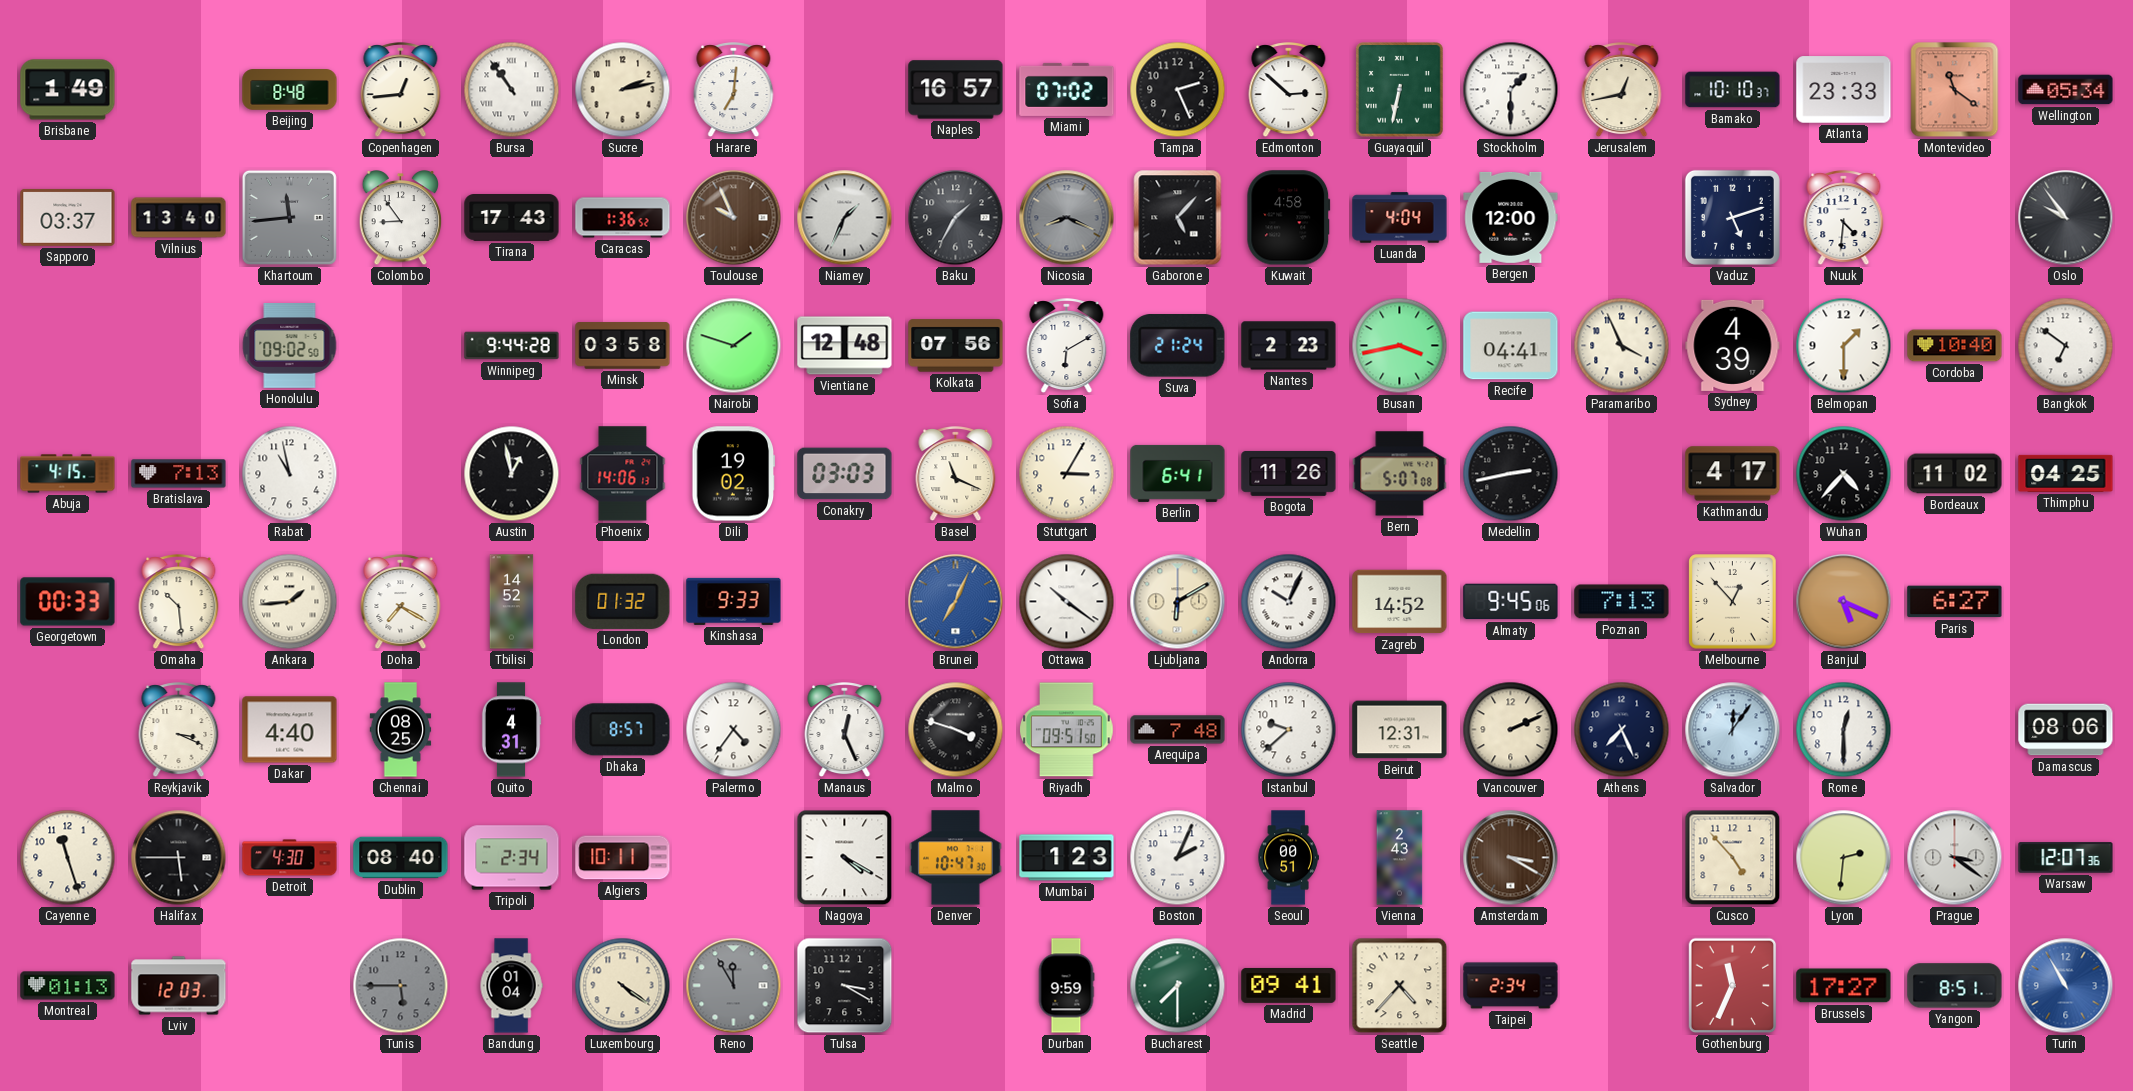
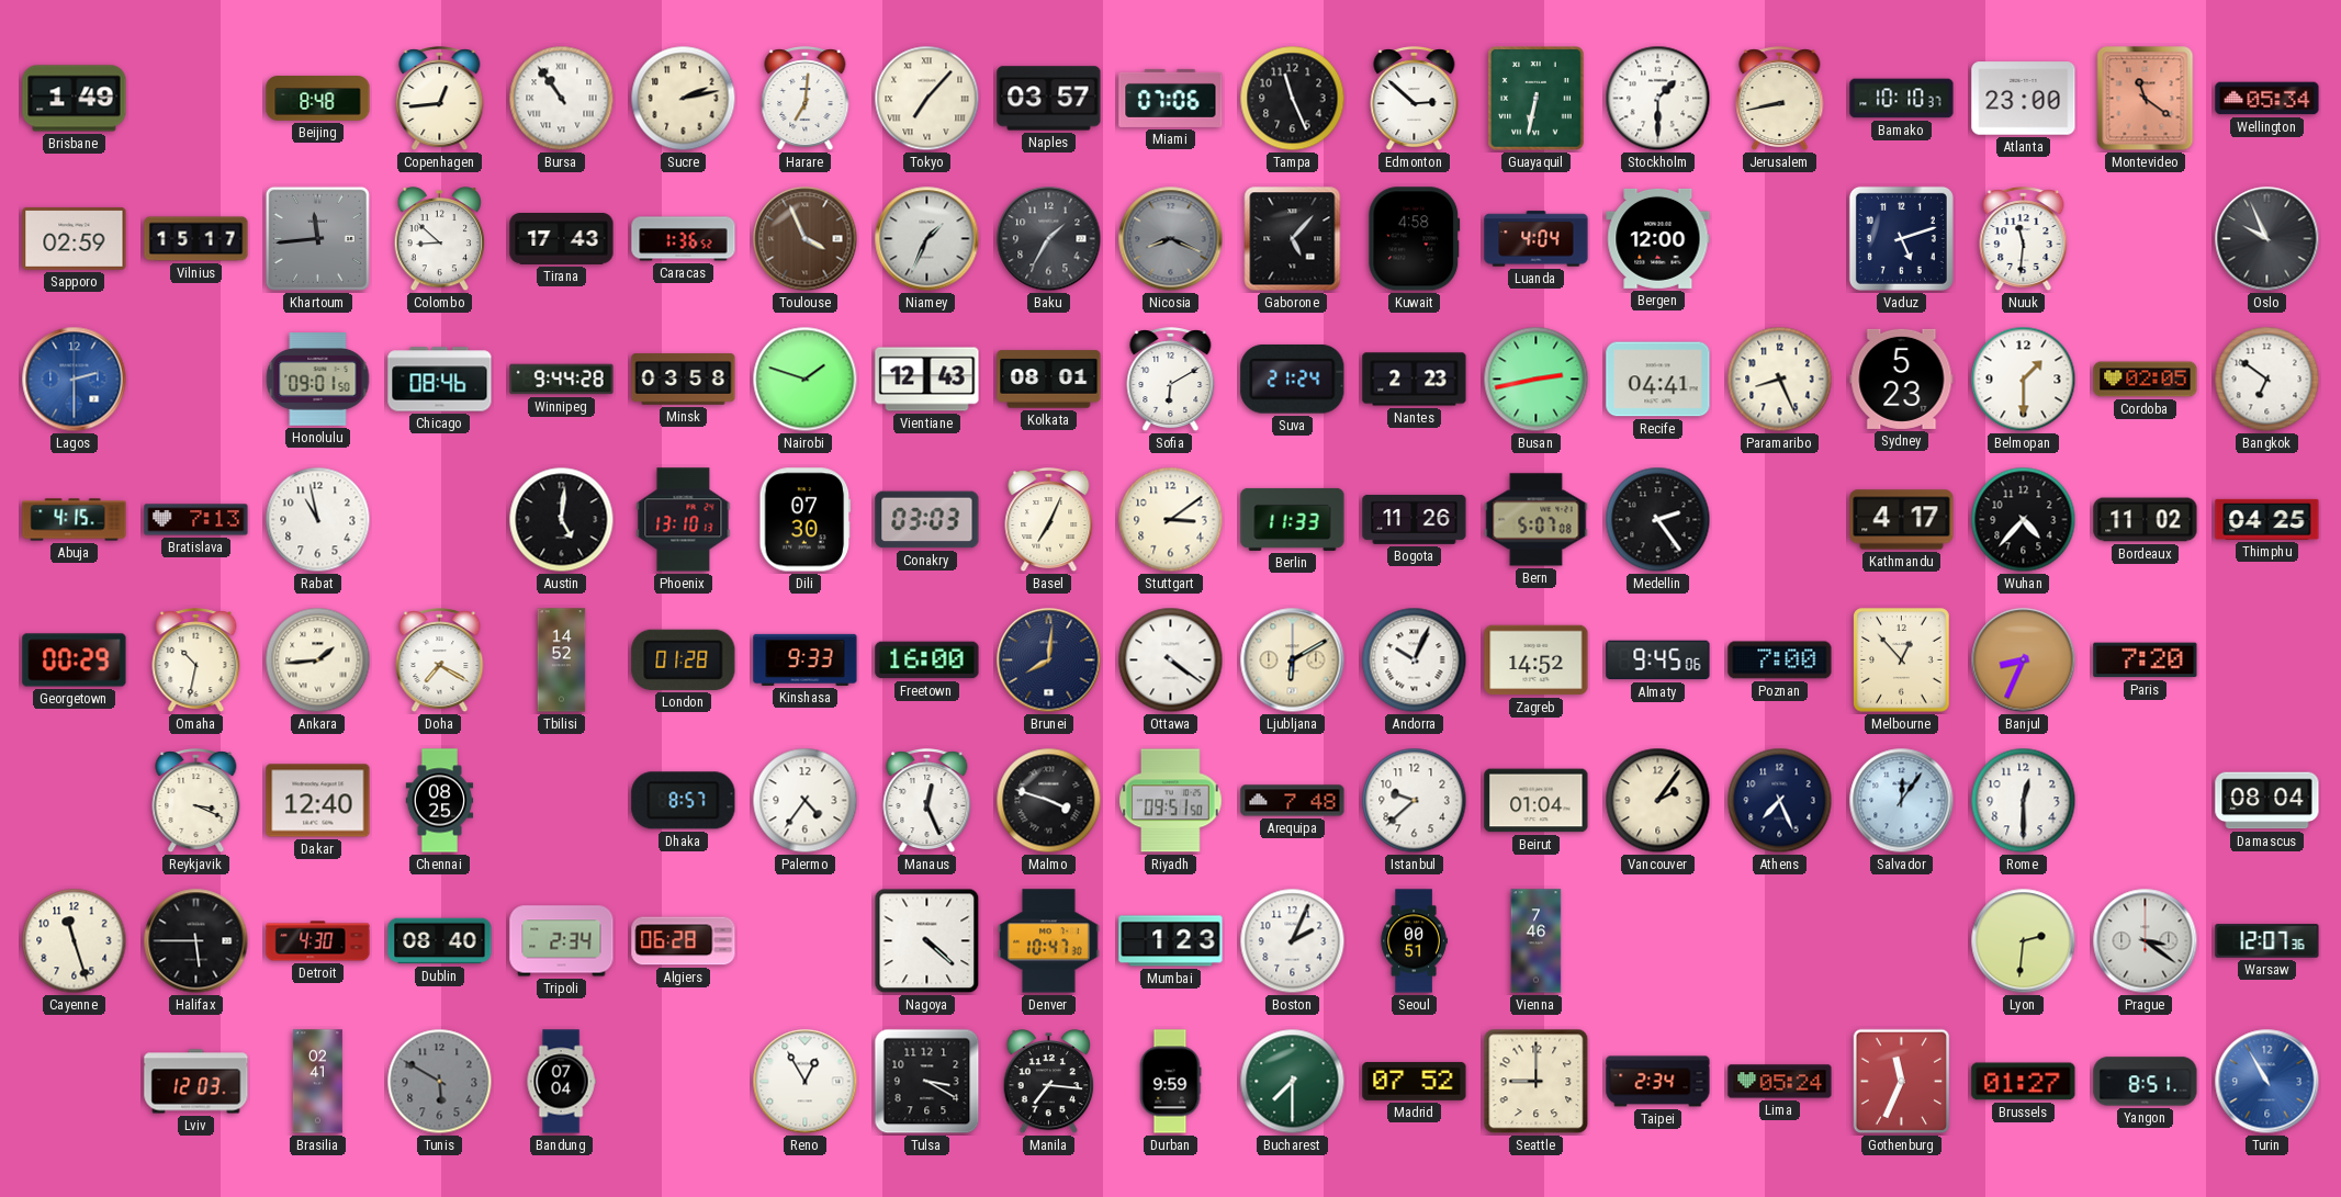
Tokyo: none -> 7:07 (927, 99)
Naples: 16:57 -> 03:57 (1049, 99)
Miami: 07:02 -> 07:06 (1171, 98)
Tampa: 2:26 -> 11:26 (1293, 99)
Jerusalem: 12:43 -> 8:43 (1780, 99)
Atlanta: 23:33 -> 23:00 (2024, 99)
Sapporo: 03:37 -> 02:59 (75, 238)
Vilnius: 13:40 -> 15:17 (196, 239)
Colombo: 8:54 -> 8:52 (440, 239)
Toulouse: 9:56 -> 3:56 (806, 239)
Nuuk: 4:31 -> 11:31 (2024, 239)
Oslo: 9:54 -> 9:56 (2267, 239)
Lagos: none -> 2:30 (75, 380)
Honolulu: 09:02 -> 09:01 (318, 380)
Chicago: none -> 08:46 (440, 380)
Vientiane: 12:48 -> 12:43 (927, 380)
Kolkata: 07:56 -> 08:01 (1049, 380)
Busan: 3:43 -> 2:43 (1537, 380)
Paramaribo: 3:56 -> 8:26 (1780, 380)
Sydney: 4:39 -> 5:23 (1902, 379)
Cordoba: 10:40 -> 02:05 (2146, 380)
Austin: 12:58 -> 5:01 (562, 520)
Phoenix: 14:06 -> 13:10 (684, 520)
Dili: 19:02 -> 07:30 (806, 520)
Basel: 11:19 -> 7:04 (1049, 520)
Stuttgart: 3:05 -> 3:09 (1171, 520)
Berlin: 6:41 -> 11:33 (1293, 519)
Medellin: 2:43 -> 2:24 (1658, 520)
Georgetown: 00:33 -> 00:29 (75, 660)
Omaha: 10:29 -> 10:32 (196, 660)
London: 01:32 -> 01:28 (684, 659)
Freetown: none -> 16:00 (927, 660)
Brunei: 7:04 -> 8:01 (1049, 660)
Brunei dial: blue -> navy (1049, 660)
Ottawa: 10:21 -> 4:21 (1171, 660)
Poznan: 7:13 -> 7:00 (1780, 660)
Banjul: 5:19 -> 8:34 (2024, 660)
Paris: 6:27 -> 7:20 (2146, 660)
Dakar: 4:40 -> 12:40 (318, 801)
Quito: 4:31 -> none (511, 730)
Beirut: 12:31 -> 01:04 (1537, 801)
Vancouver: 2:11 -> 2:06 (1658, 801)
Damascus: 08:06 -> 08:04 (2267, 801)
Algiers: 10:11 -> 06:28 (684, 941)
Nagoya: 4:20 -> 4:22 (927, 941)
Vienna: 2:43 -> 7:46 (1537, 941)
Amsterdam: 3:20 -> none (1511, 858)
Cusco: 4:53 -> none (1733, 858)
Montreal: 01:13 -> none (68, 986)
Brasilia: none -> 02:41 (317, 1082)
Tunis: 5:45 -> 5:50 (440, 1082)
Bandung: 01:04 -> 07:04 (561, 1082)
Luxembourg: 4:21 -> none (623, 986)
Reno: 11:55 -> 12:55 (806, 1082)
Reno dial: grey -> white (806, 1082)
Manila: none -> 7:16 (1049, 1082)
Madrid: 09:41 -> 07:52 (1415, 1081)
Seattle: 4:37 -> 9:00 (1537, 1082)
Lima: none -> 05:24 (1780, 1082)
Brussels: 17:27 -> 01:27 (2024, 1082)
